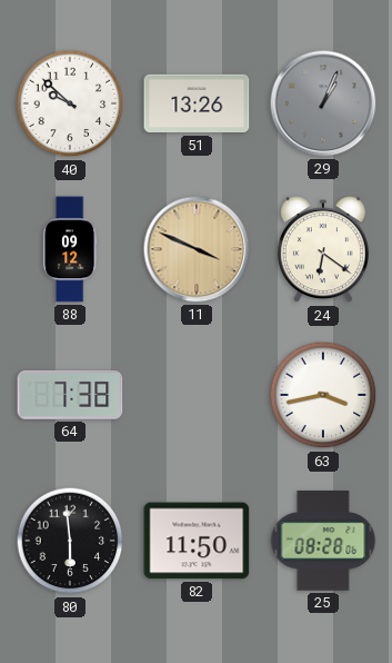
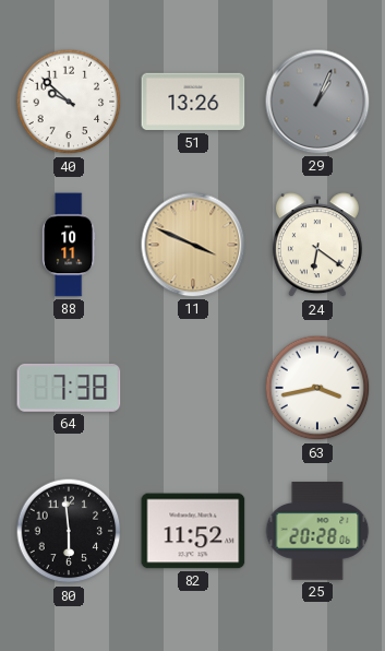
88: 09:12 -> 10:11 (69, 245)
82: 11:50 -> 11:52 (193, 531)
25: 08:28 -> 20:28 (317, 531)
